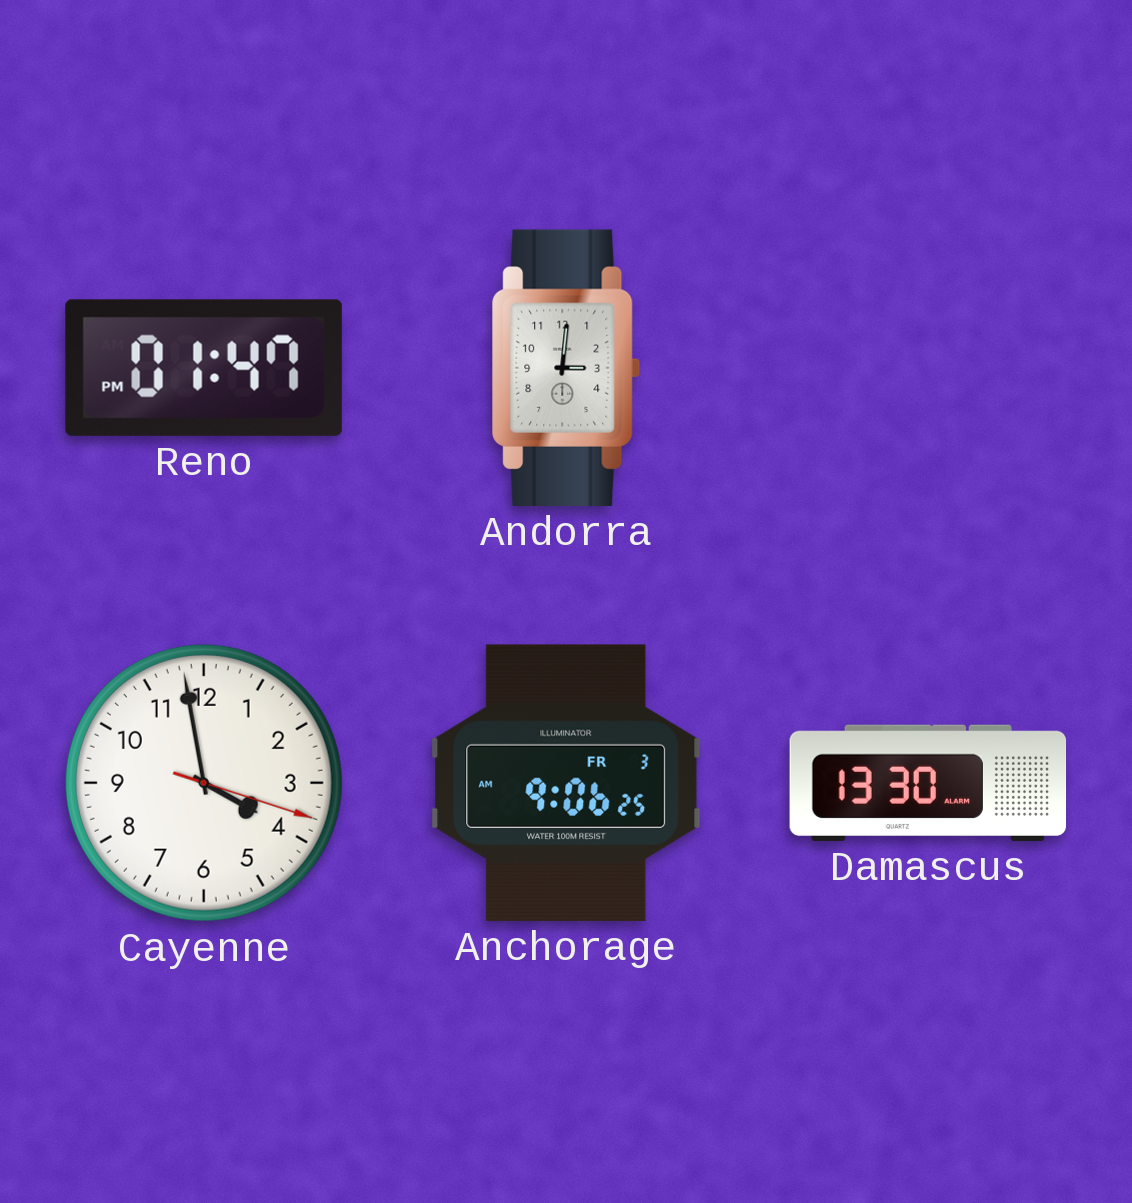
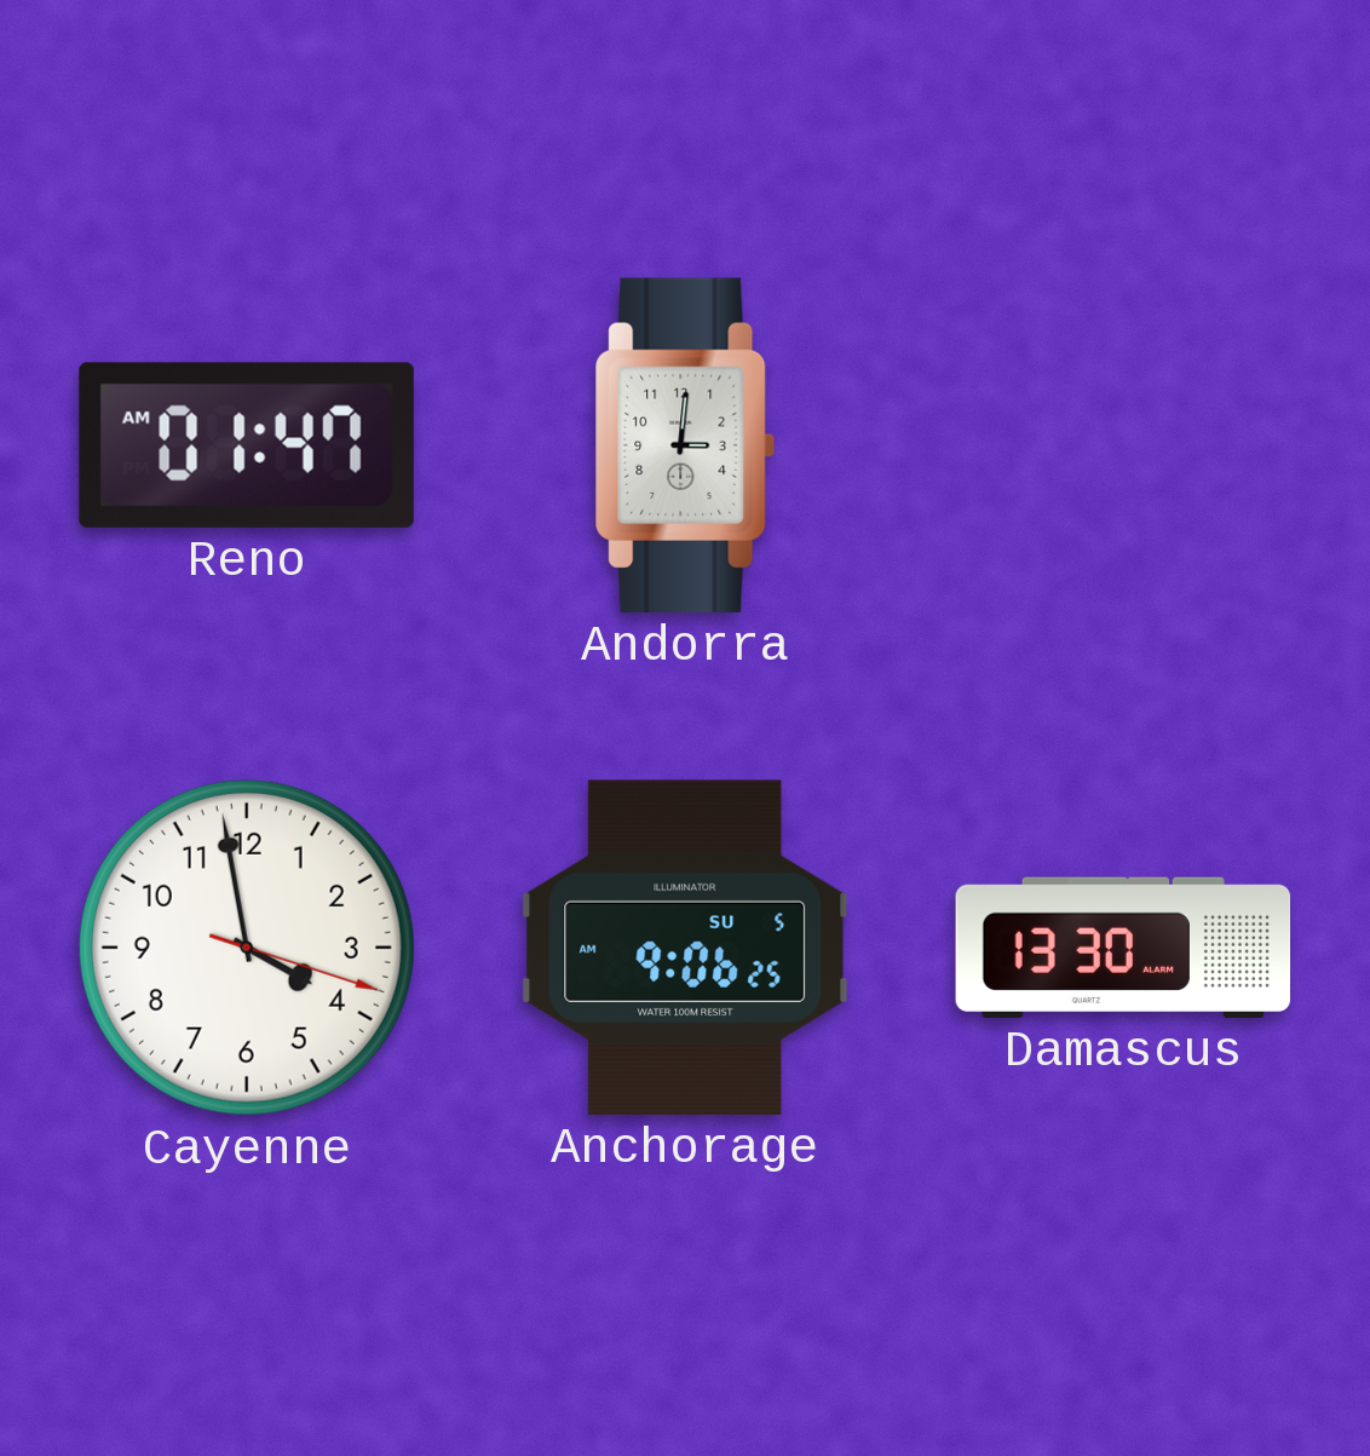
Reno: 01:47 PM -> 01:47 AM (247, 445)
Anchorage date: FR 3 -> SU 5 (685, 948)
